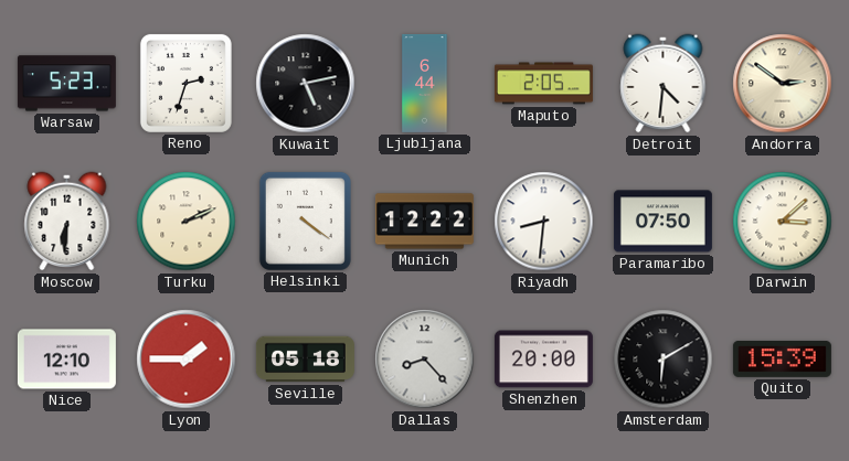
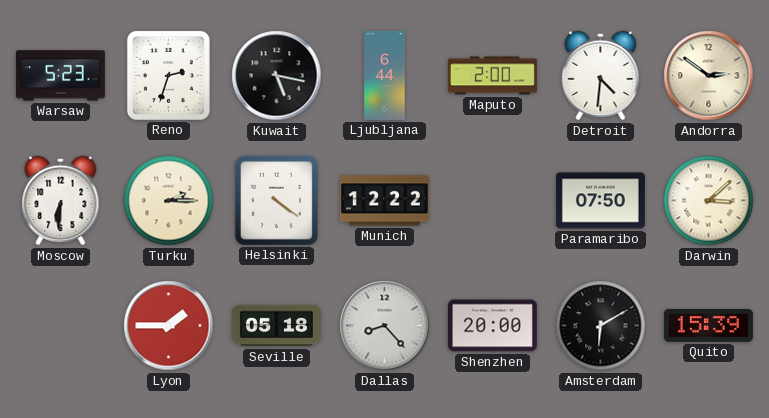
Kuwait: 5:13 -> 5:17 (277, 76)
Maputo: 2:05 -> 2:00 (492, 76)
Turku: 2:11 -> 2:15 (169, 201)
Riyadh: 8:31 -> none (544, 222)
Nice: 12:10 -> none (66, 360)
